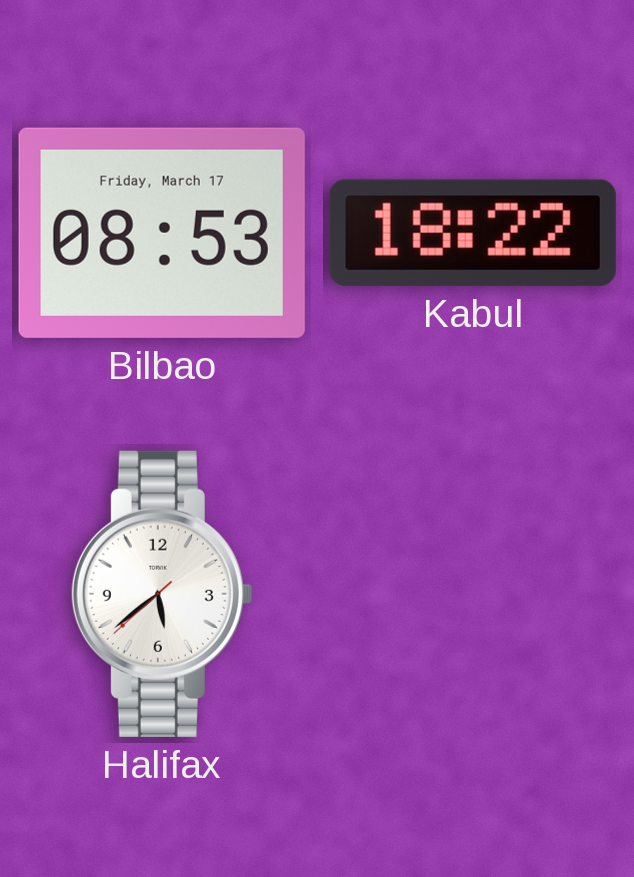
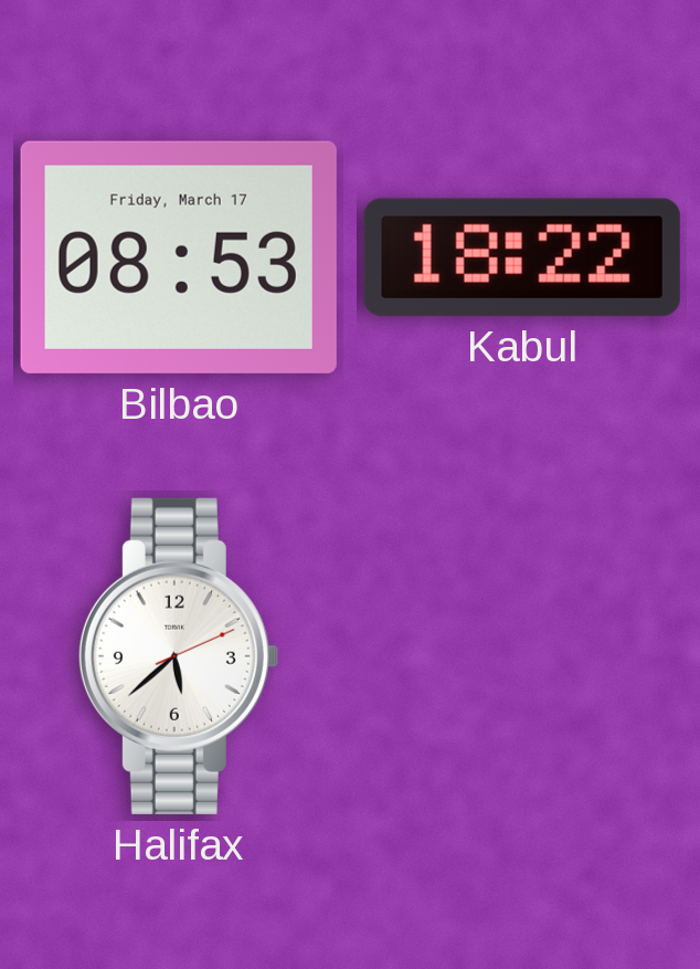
Halifax: 5:38:38 -> 5:38:11 (178, 656)
